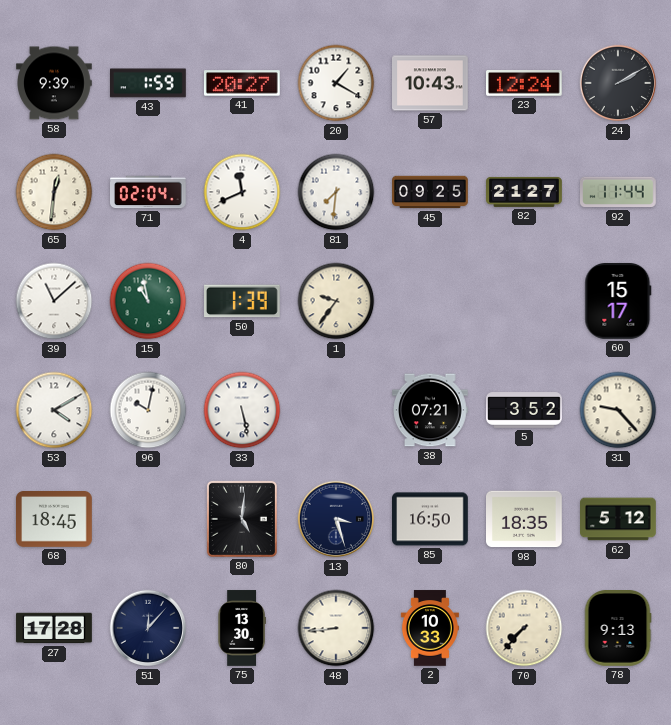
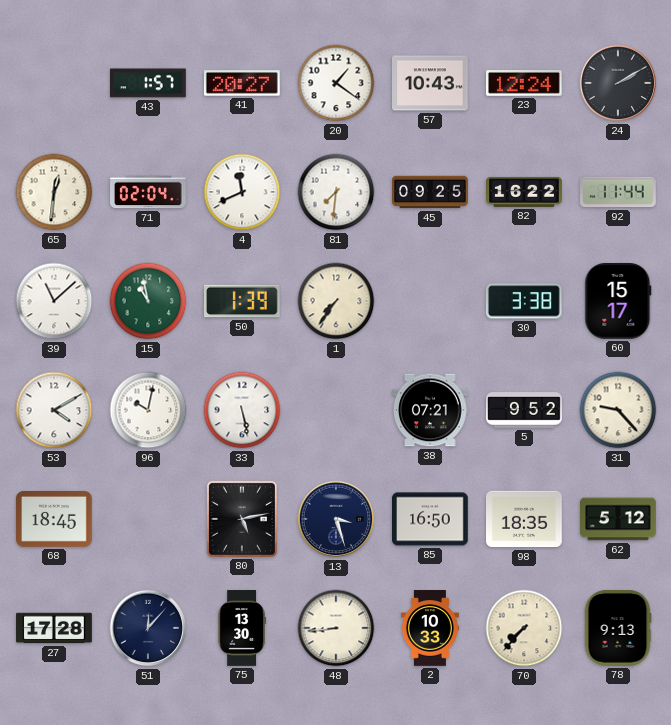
58: 9:39 -> none (55, 83)
43: 1:59 -> 1:57 (149, 83)
20: 1:20 -> 1:21 (336, 83)
82: 21:27 -> 16:22 (524, 192)
1: 9:36 -> 7:36 (336, 301)
30: none -> 3:38 (524, 301)
5: 3:52 -> 9:52 (524, 411)
80: 5:01 -> 5:13 (242, 519)
